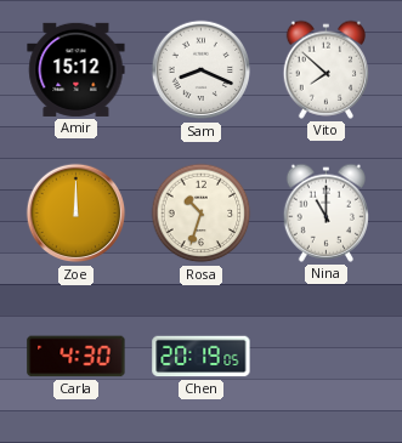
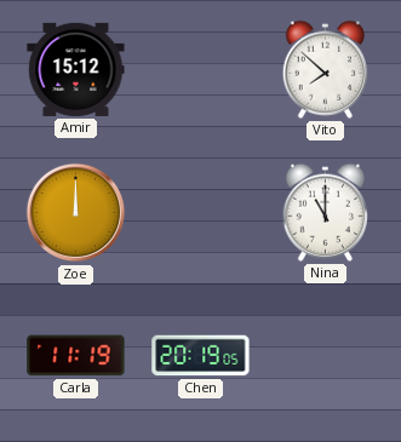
Sam: 8:19 -> none (202, 70)
Rosa: 10:33 -> none (202, 214)
Carla: 4:30 -> 11:19 (76, 356)
